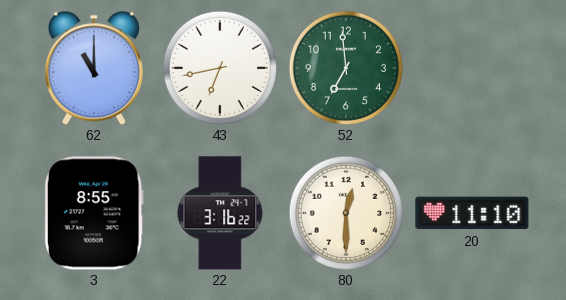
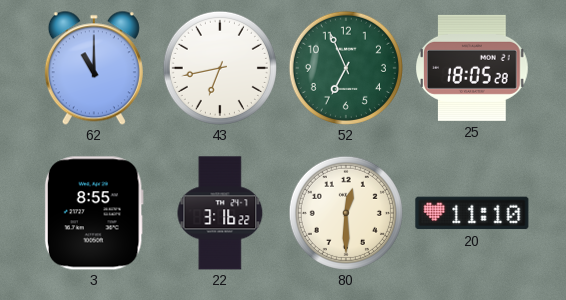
52: 6:59 -> 6:56 (346, 68)
25: none -> 18:05 (473, 68)
